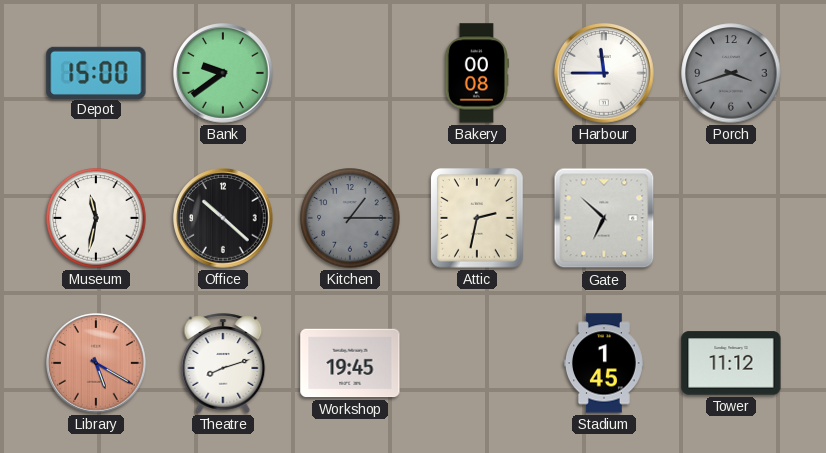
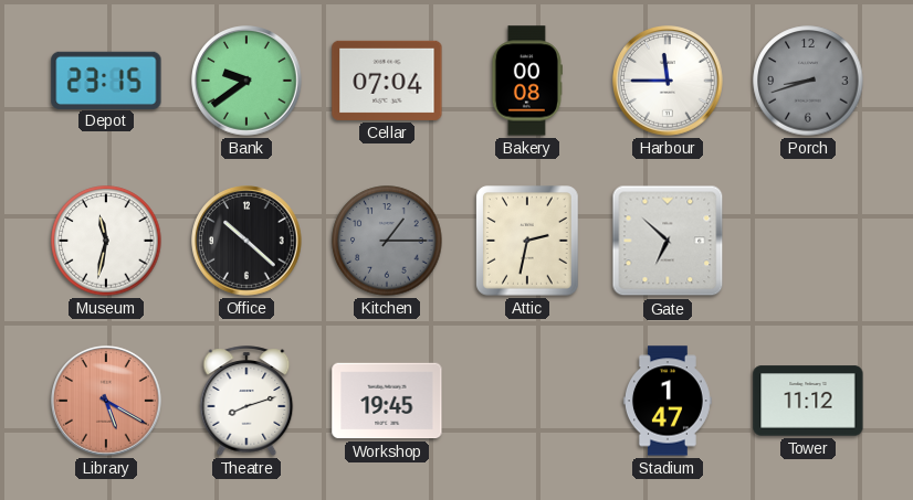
Depot: 15:00 -> 23:15 (106, 79)
Cellar: none -> 07:04 (387, 81)
Porch: 3:42 -> 8:42 (808, 81)
Stadium: 1:45 -> 1:47 (668, 401)
